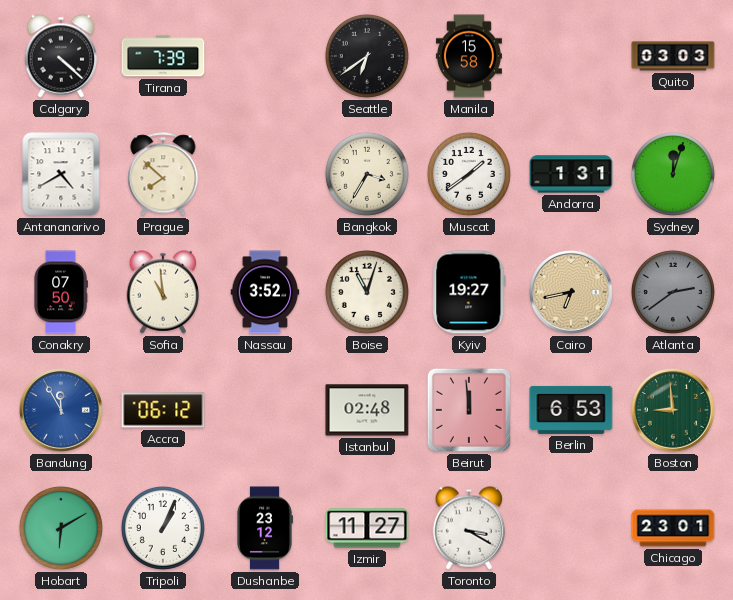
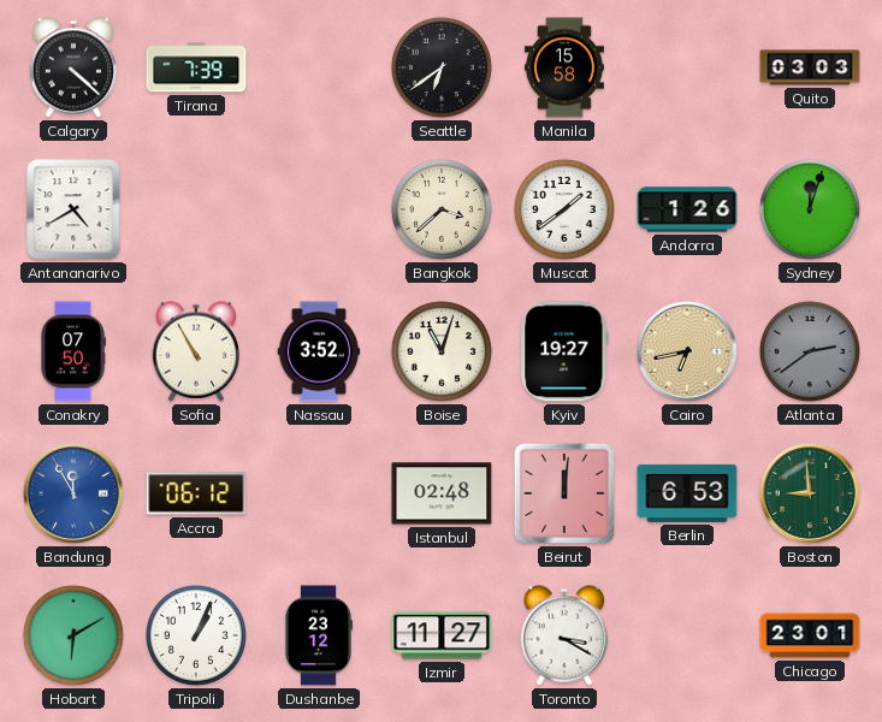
Prague: 7:52 -> none (163, 174)
Bangkok: 3:35 -> 3:38 (442, 209)
Andorra: 1:31 -> 1:26 (687, 209)
Sofia: 10:59 -> 10:55 (196, 351)
Beirut: 11:59 -> 12:01 (564, 493)
